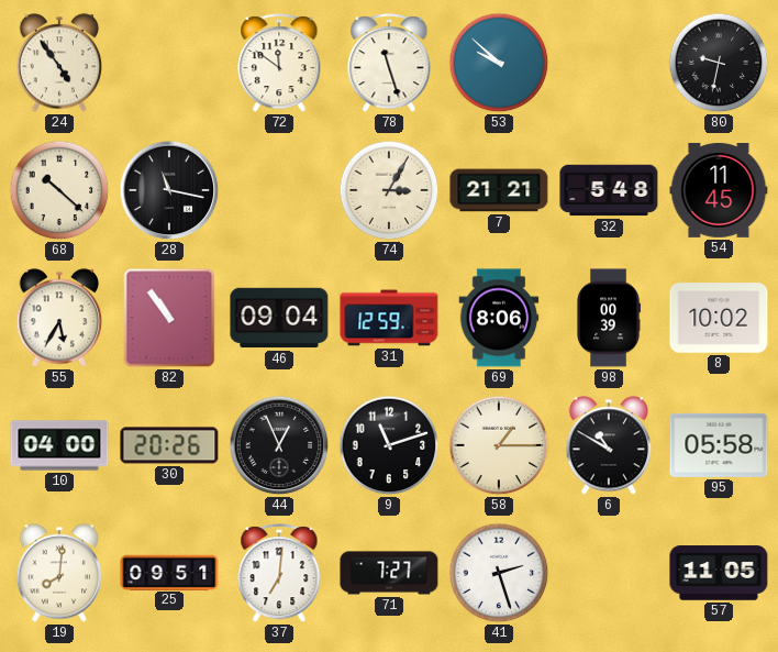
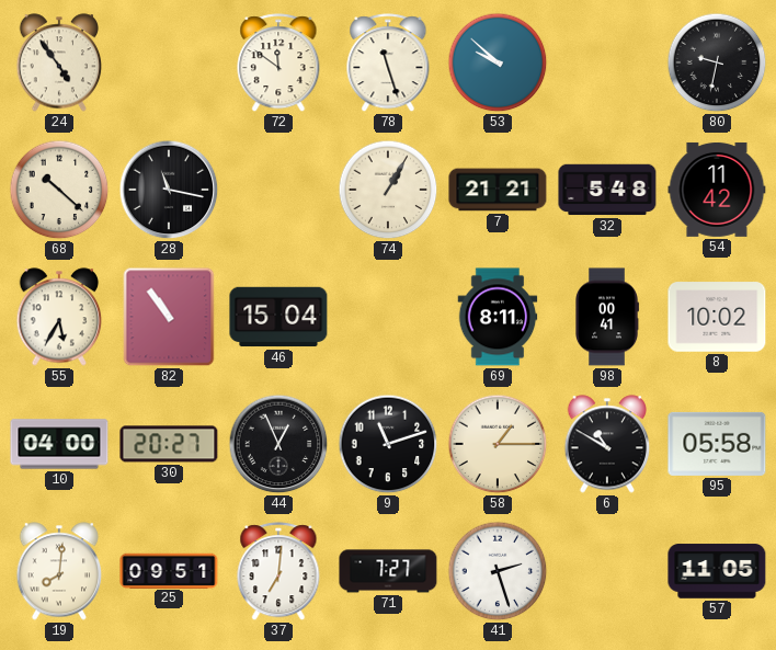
74: 3:05 -> 1:05 (388, 190)
54: 11:45 -> 11:42 (717, 190)
46: 09:04 -> 15:04 (278, 317)
31: 12:59 -> none (389, 318)
69: 8:06 -> 8:11 (498, 317)
98: 00:39 -> 00:41 (607, 317)
30: 20:26 -> 20:27 (169, 444)
